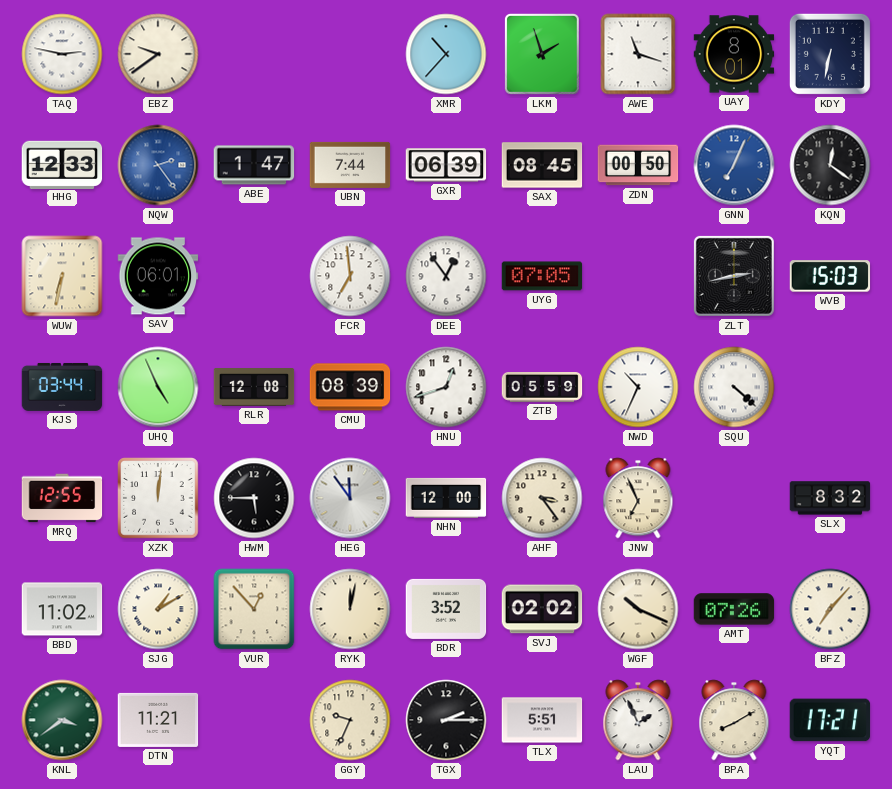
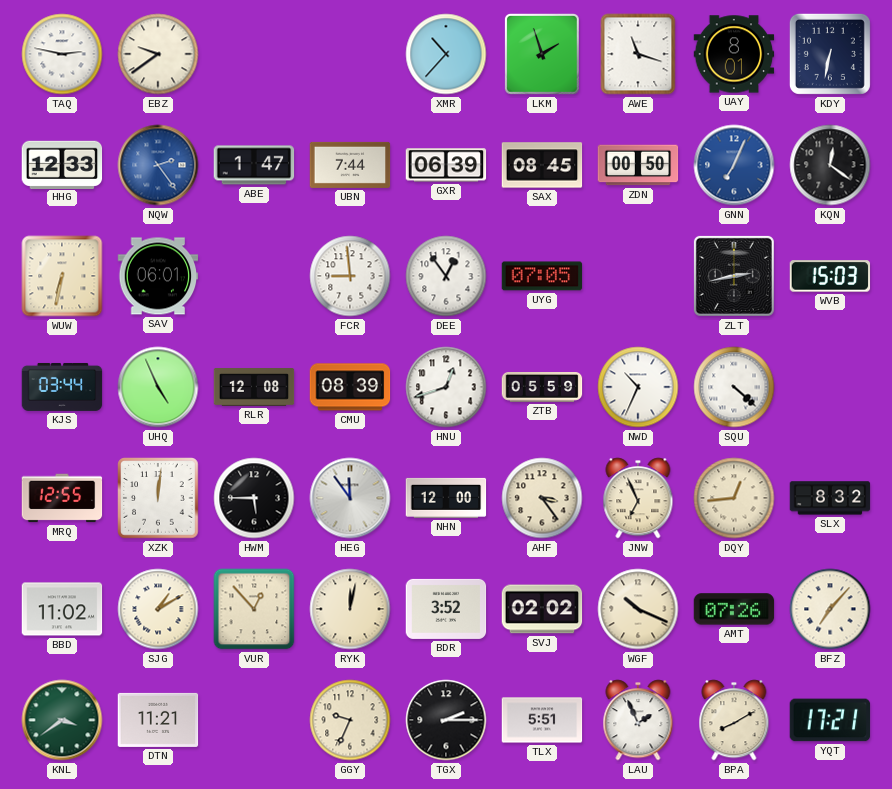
FCR: 6:59 -> 8:59 (350, 276)
DQY: none -> 12:44 (734, 498)
